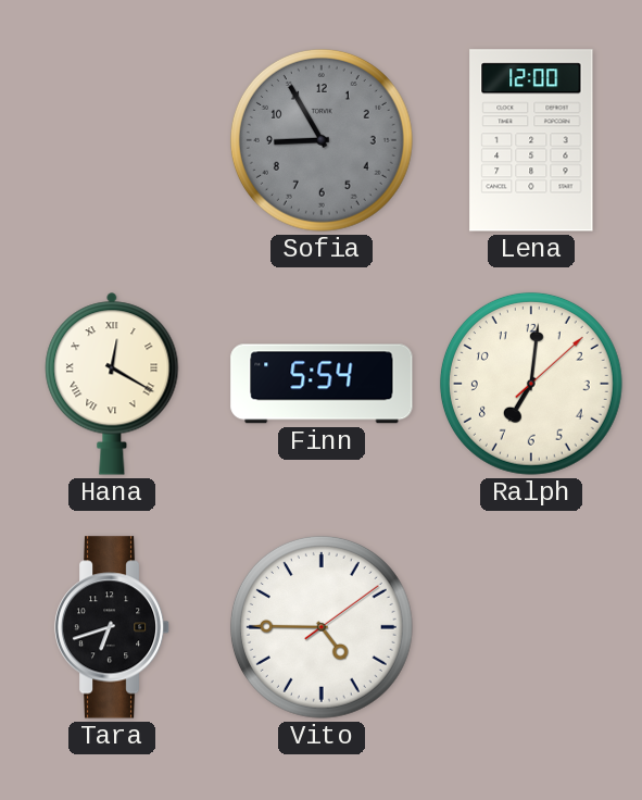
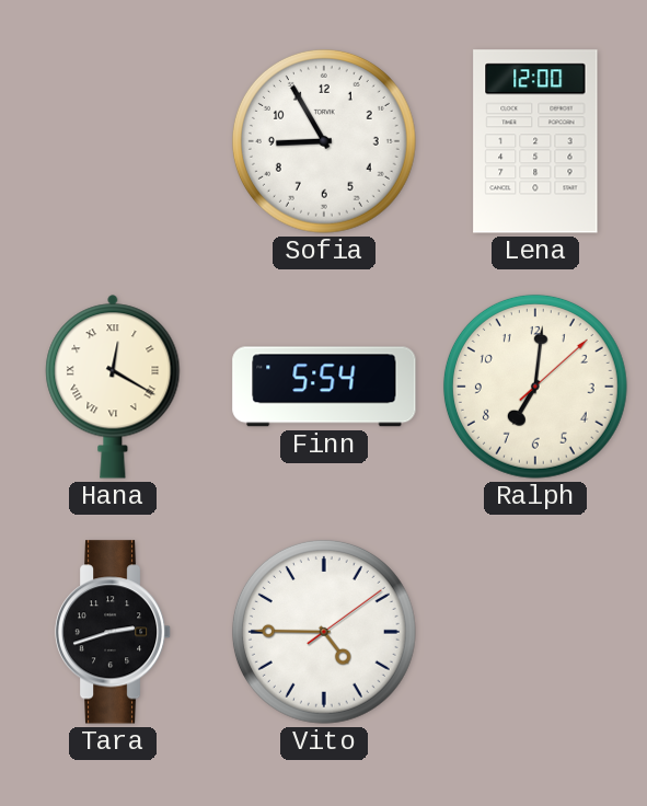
Sofia dial: grey -> white (324, 141)
Tara: 6:42 -> 2:42 (113, 632)
